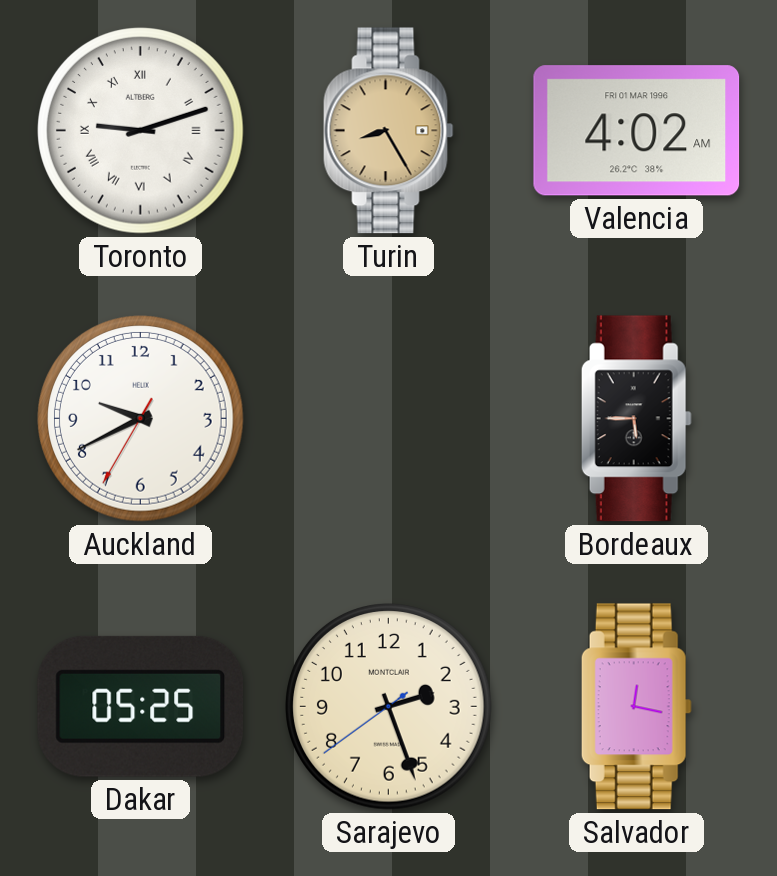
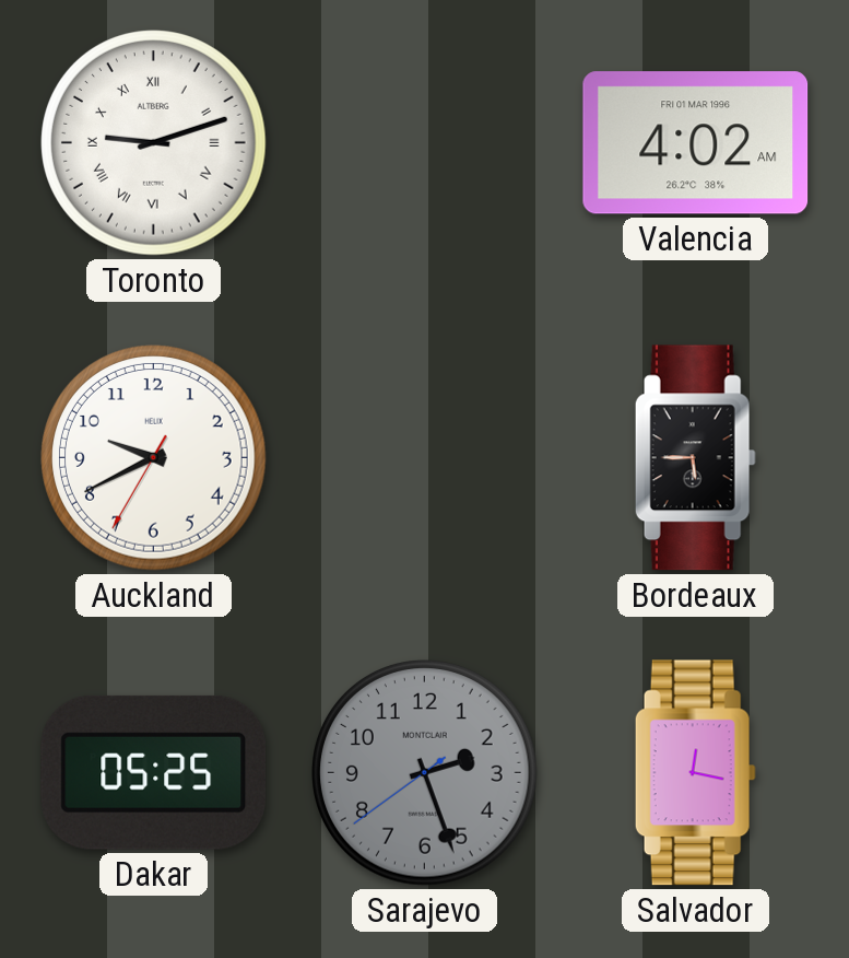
Turin: 8:25 -> none (389, 131)
Sarajevo dial: cream -> grey (425, 773)
